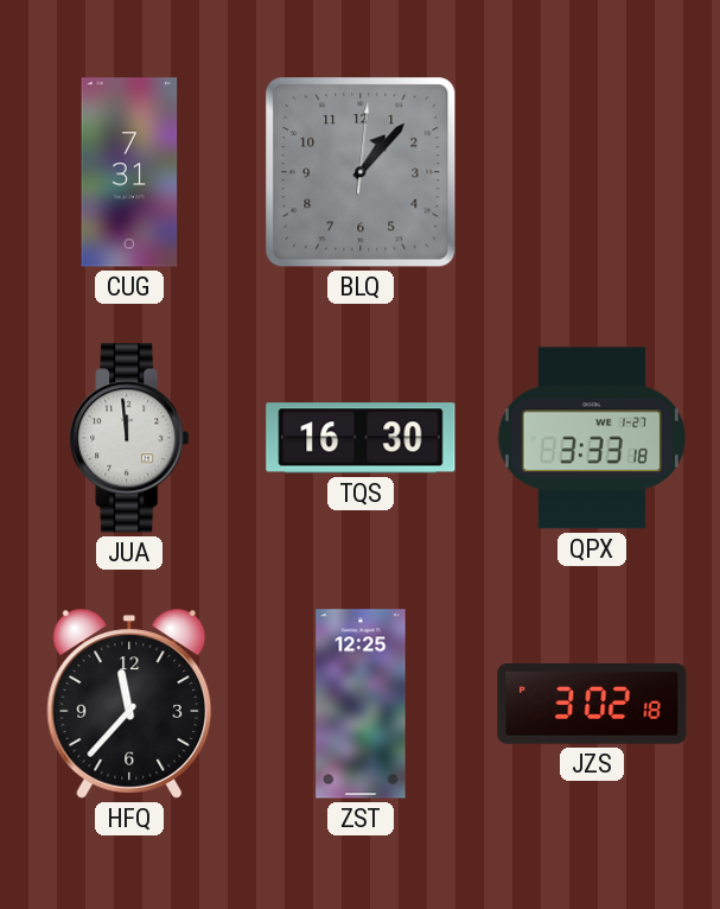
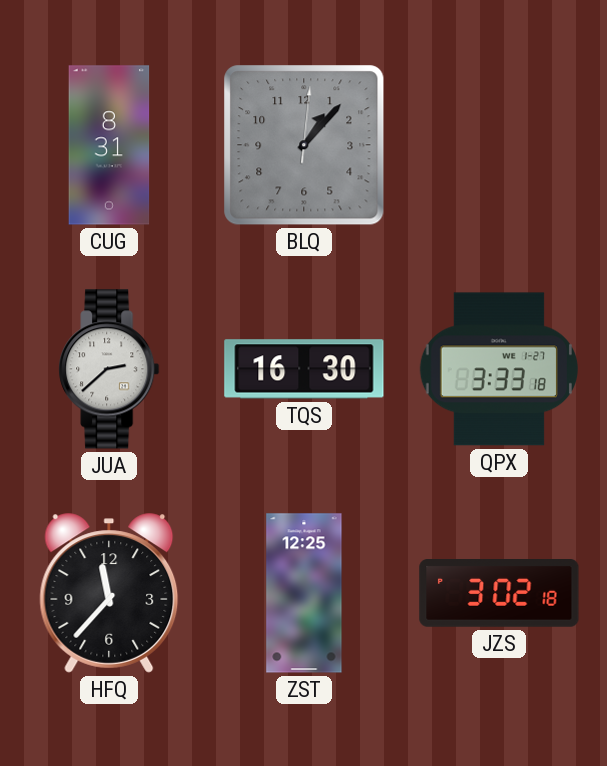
CUG: 7:31 -> 8:31 (109, 145)
JUA: 11:59 -> 2:38 (109, 369)
